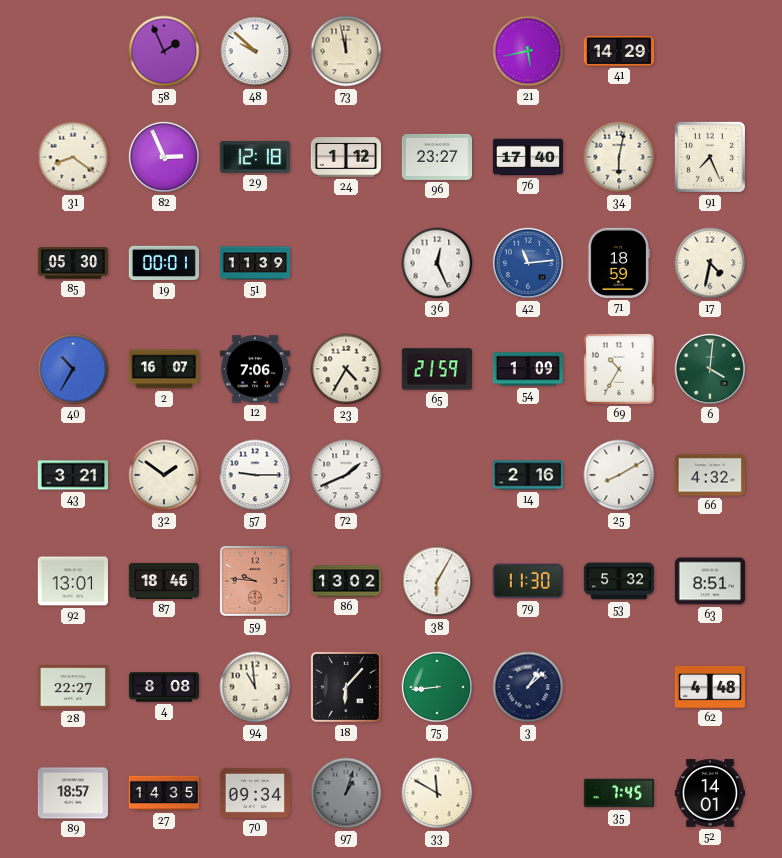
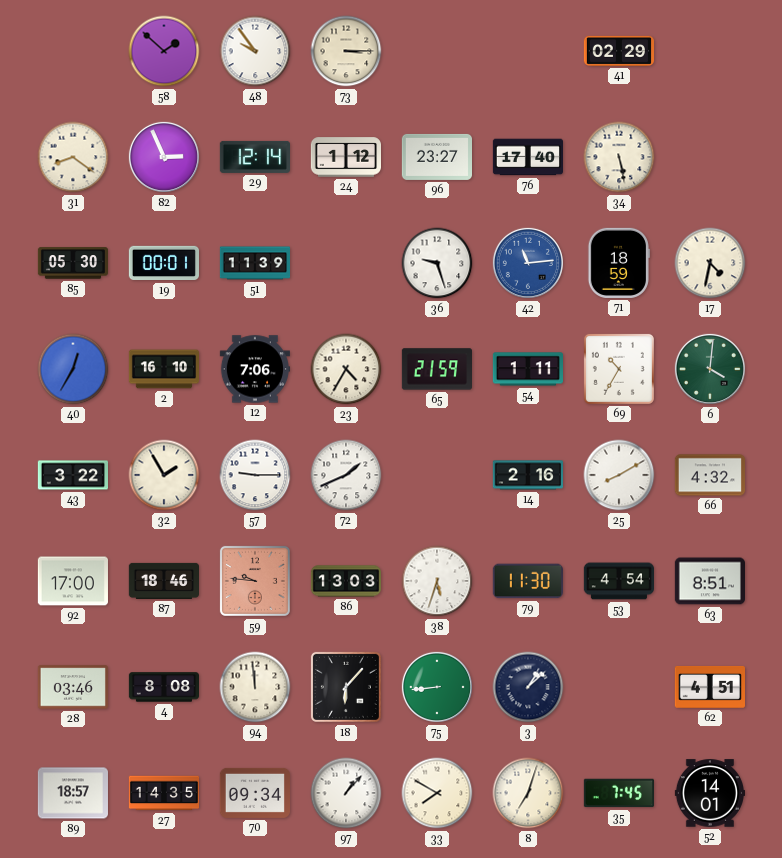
58: 1:56 -> 1:52 (164, 51)
48: 9:52 -> 9:54 (255, 51)
73: 11:58 -> 3:15 (346, 51)
21: 5:43 -> none (528, 51)
41: 14:29 -> 02:29 (618, 51)
29: 12:18 -> 12:14 (254, 157)
34: 6:02 -> 5:28 (619, 157)
91: 7:26 -> none (710, 157)
36: 12:26 -> 9:27 (437, 263)
40: 10:35 -> 12:35 (73, 369)
2: 16:07 -> 16:10 (163, 369)
54: 1:09 -> 1:11 (527, 369)
43: 3:21 -> 3:22 (72, 475)
32: 1:51 -> 1:55 (164, 475)
92: 13:01 -> 17:00 (73, 581)
86: 13:02 -> 13:03 (345, 581)
38: 6:05 -> 5:33 (437, 581)
53: 5:32 -> 4:54 (618, 581)
28: 22:27 -> 03:46 (73, 687)
94: 10:59 -> 11:59 (255, 687)
62: 4:48 -> 4:51 (709, 687)
97: 1:03 -> 1:07 (346, 793)
97 dial: grey -> white (346, 793)
33: 11:50 -> 7:50 (437, 793)
8: none -> 7:03 (528, 793)
